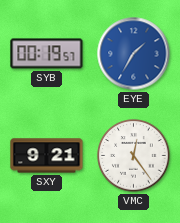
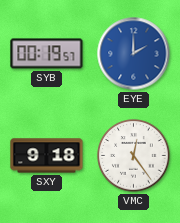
EYE: 1:35 -> 2:00 (134, 54)
SXY: 9:21 -> 9:18 (47, 156)
